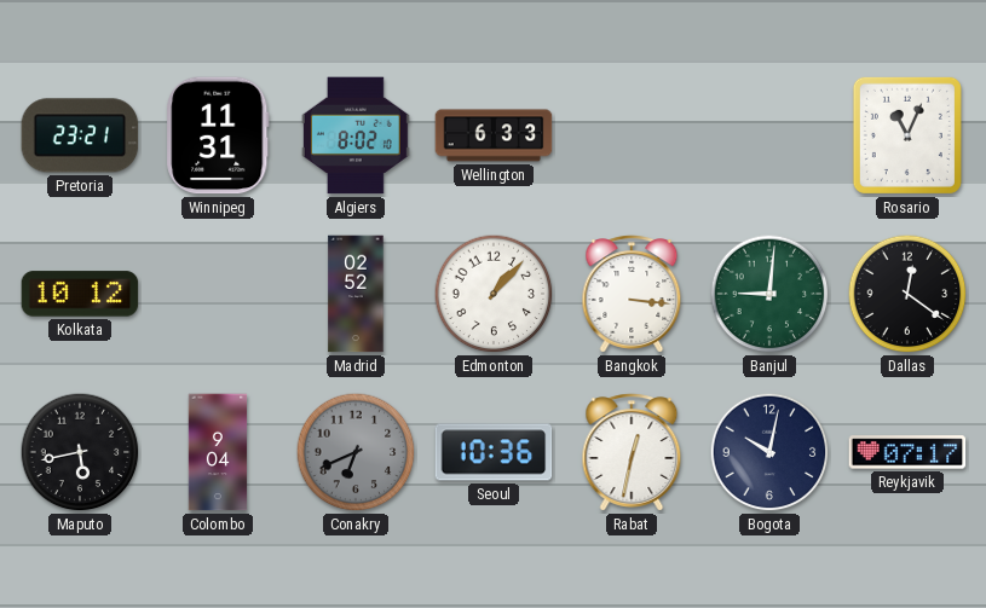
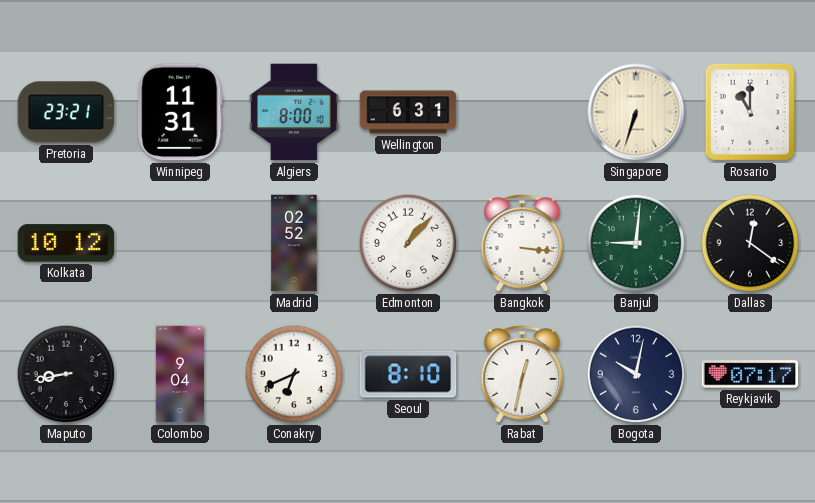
Algiers: 8:02 -> 8:00 (294, 112)
Wellington: 6:33 -> 6:31 (408, 112)
Singapore: none -> 6:33 (636, 112)
Rosario: 11:04 -> 11:00 (750, 112)
Maputo: 5:43 -> 8:43 (66, 374)
Conakry dial: grey -> white (294, 374)
Seoul: 10:36 -> 8:10 (408, 374)
